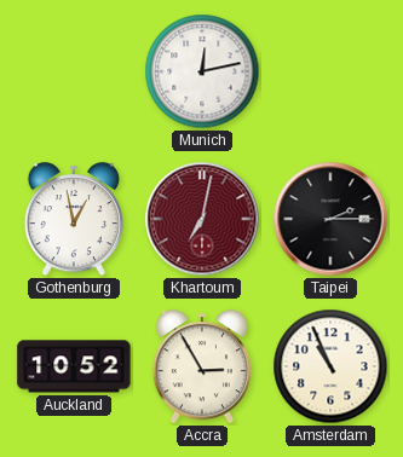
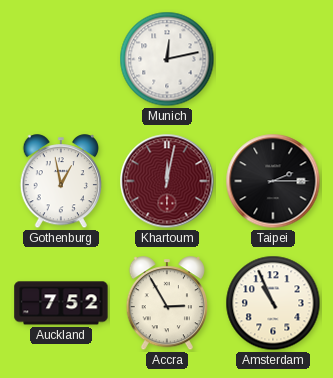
Khartoum: 7:02 -> 12:02 (167, 181)
Auckland: 10:52 -> 7:52 (61, 303)
